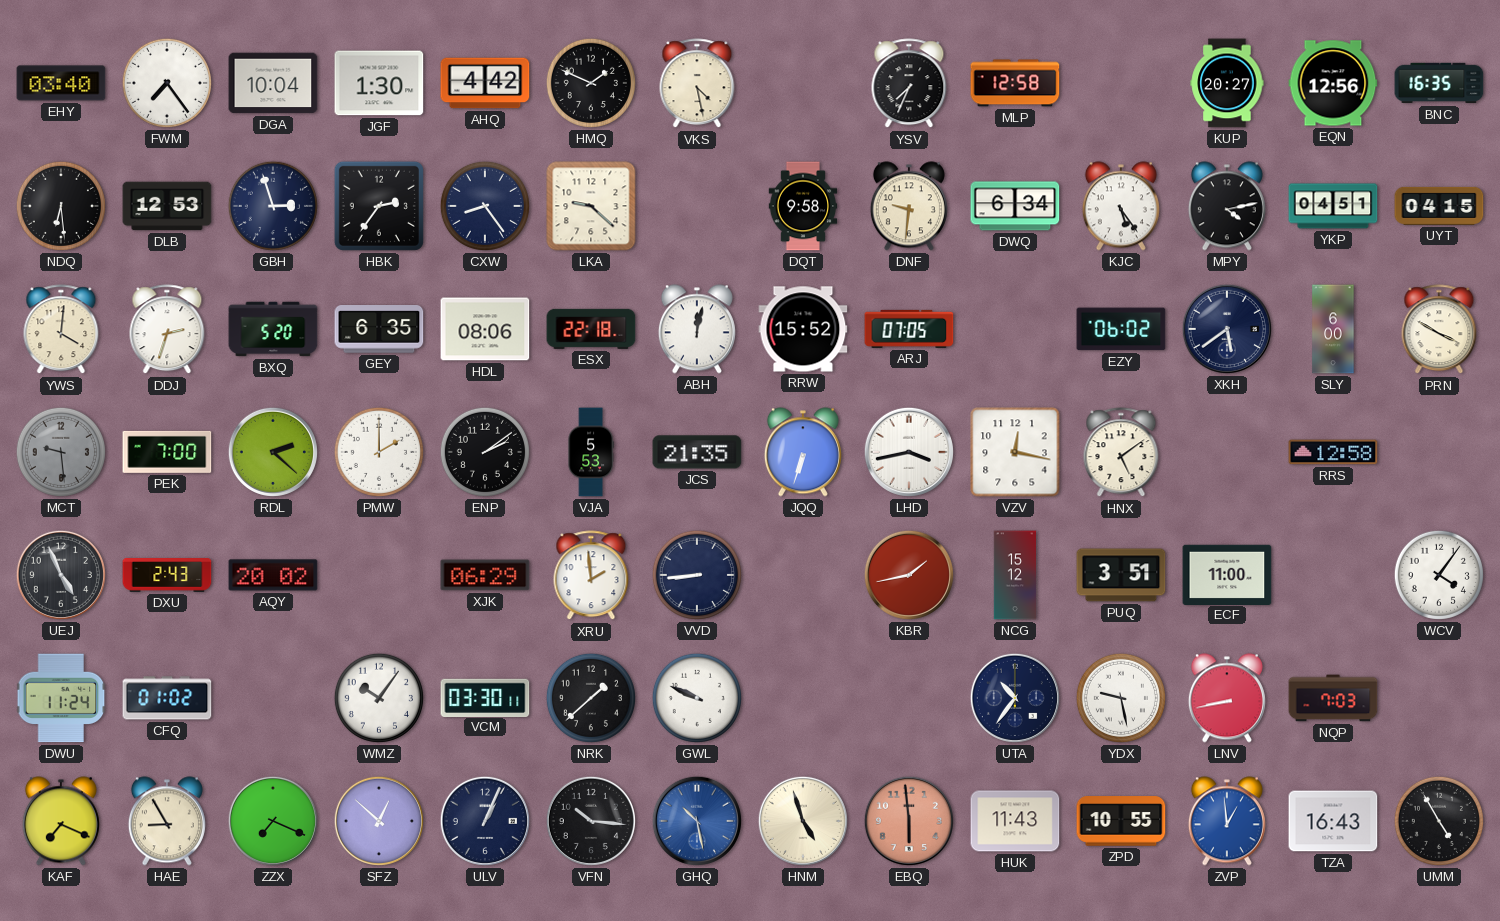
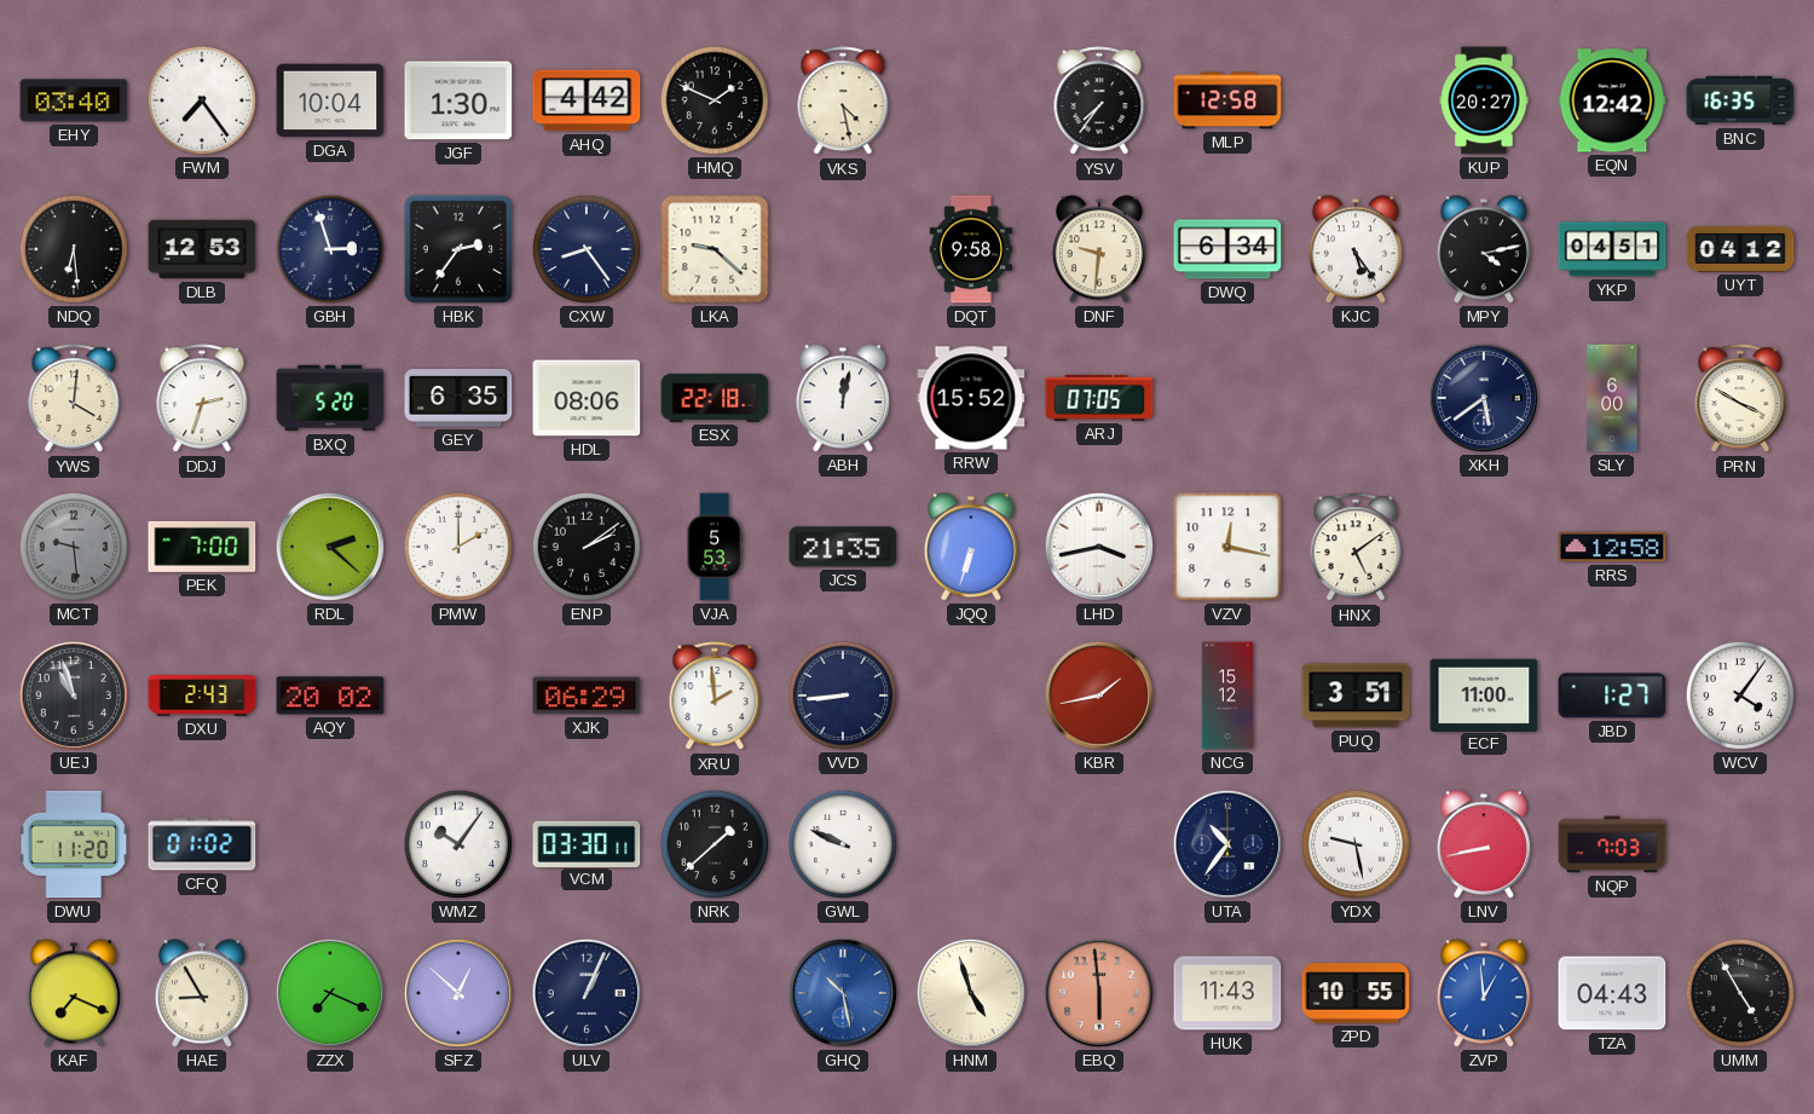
YSV: 7:34 -> 7:36 (1099, 102)
EQN: 12:56 -> 12:42 (1612, 100)
UYT: 04:15 -> 04:12 (1740, 249)
EZY: 06:02 -> none (1121, 329)
UEJ: 4:56 -> 10:57 (74, 695)
JBD: none -> 1:27 (1612, 695)
DWU: 11:24 -> 11:20 (74, 844)
VFN: 10:16 -> none (591, 821)
TZA: 16:43 -> 04:43 (1612, 993)
